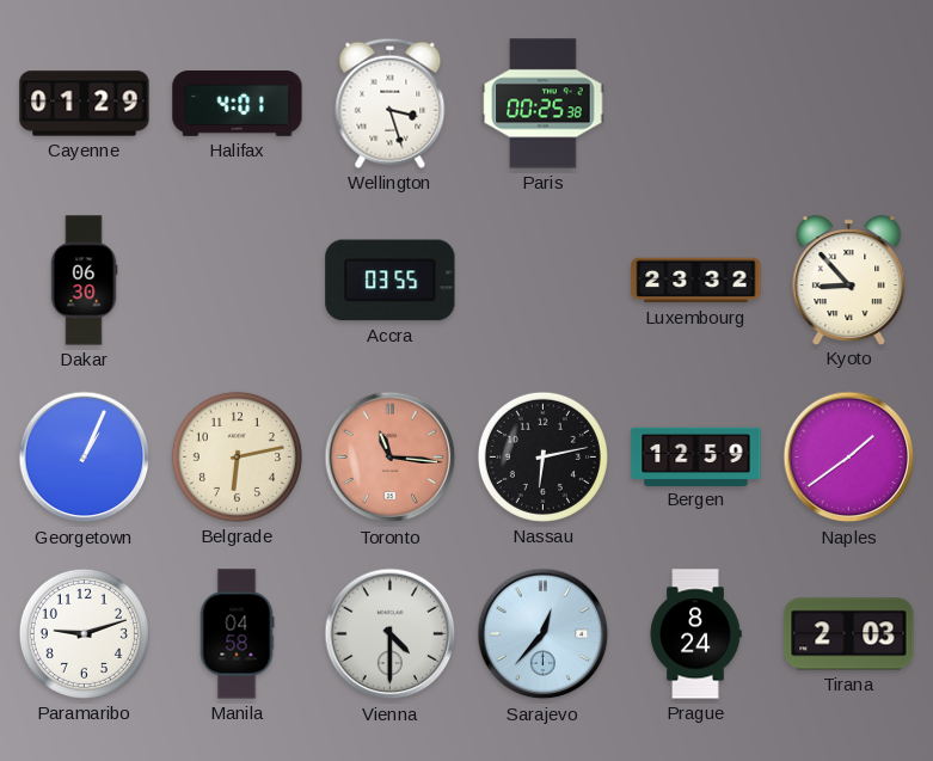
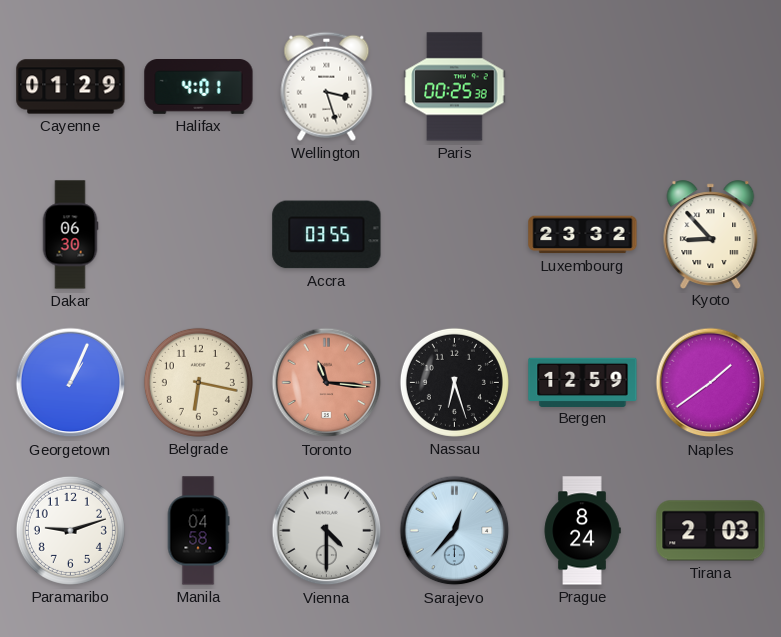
Belgrade: 6:13 -> 6:17 (198, 382)
Nassau: 6:13 -> 6:27 (454, 382)
